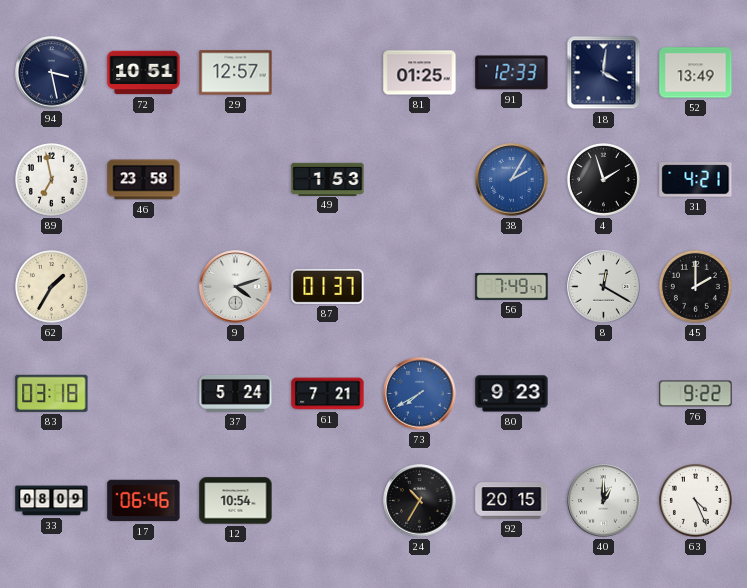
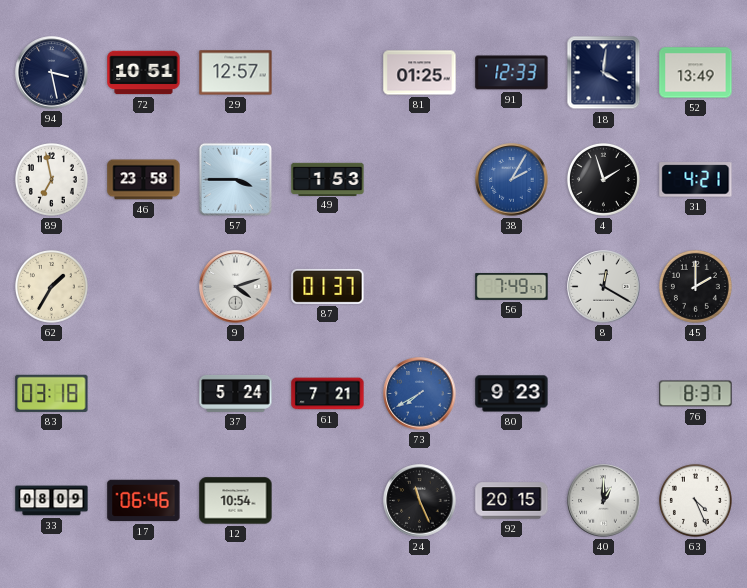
57: none -> 3:45 (235, 179)
76: 9:22 -> 8:37 (696, 394)
24: 10:35 -> 11:26 (420, 501)
